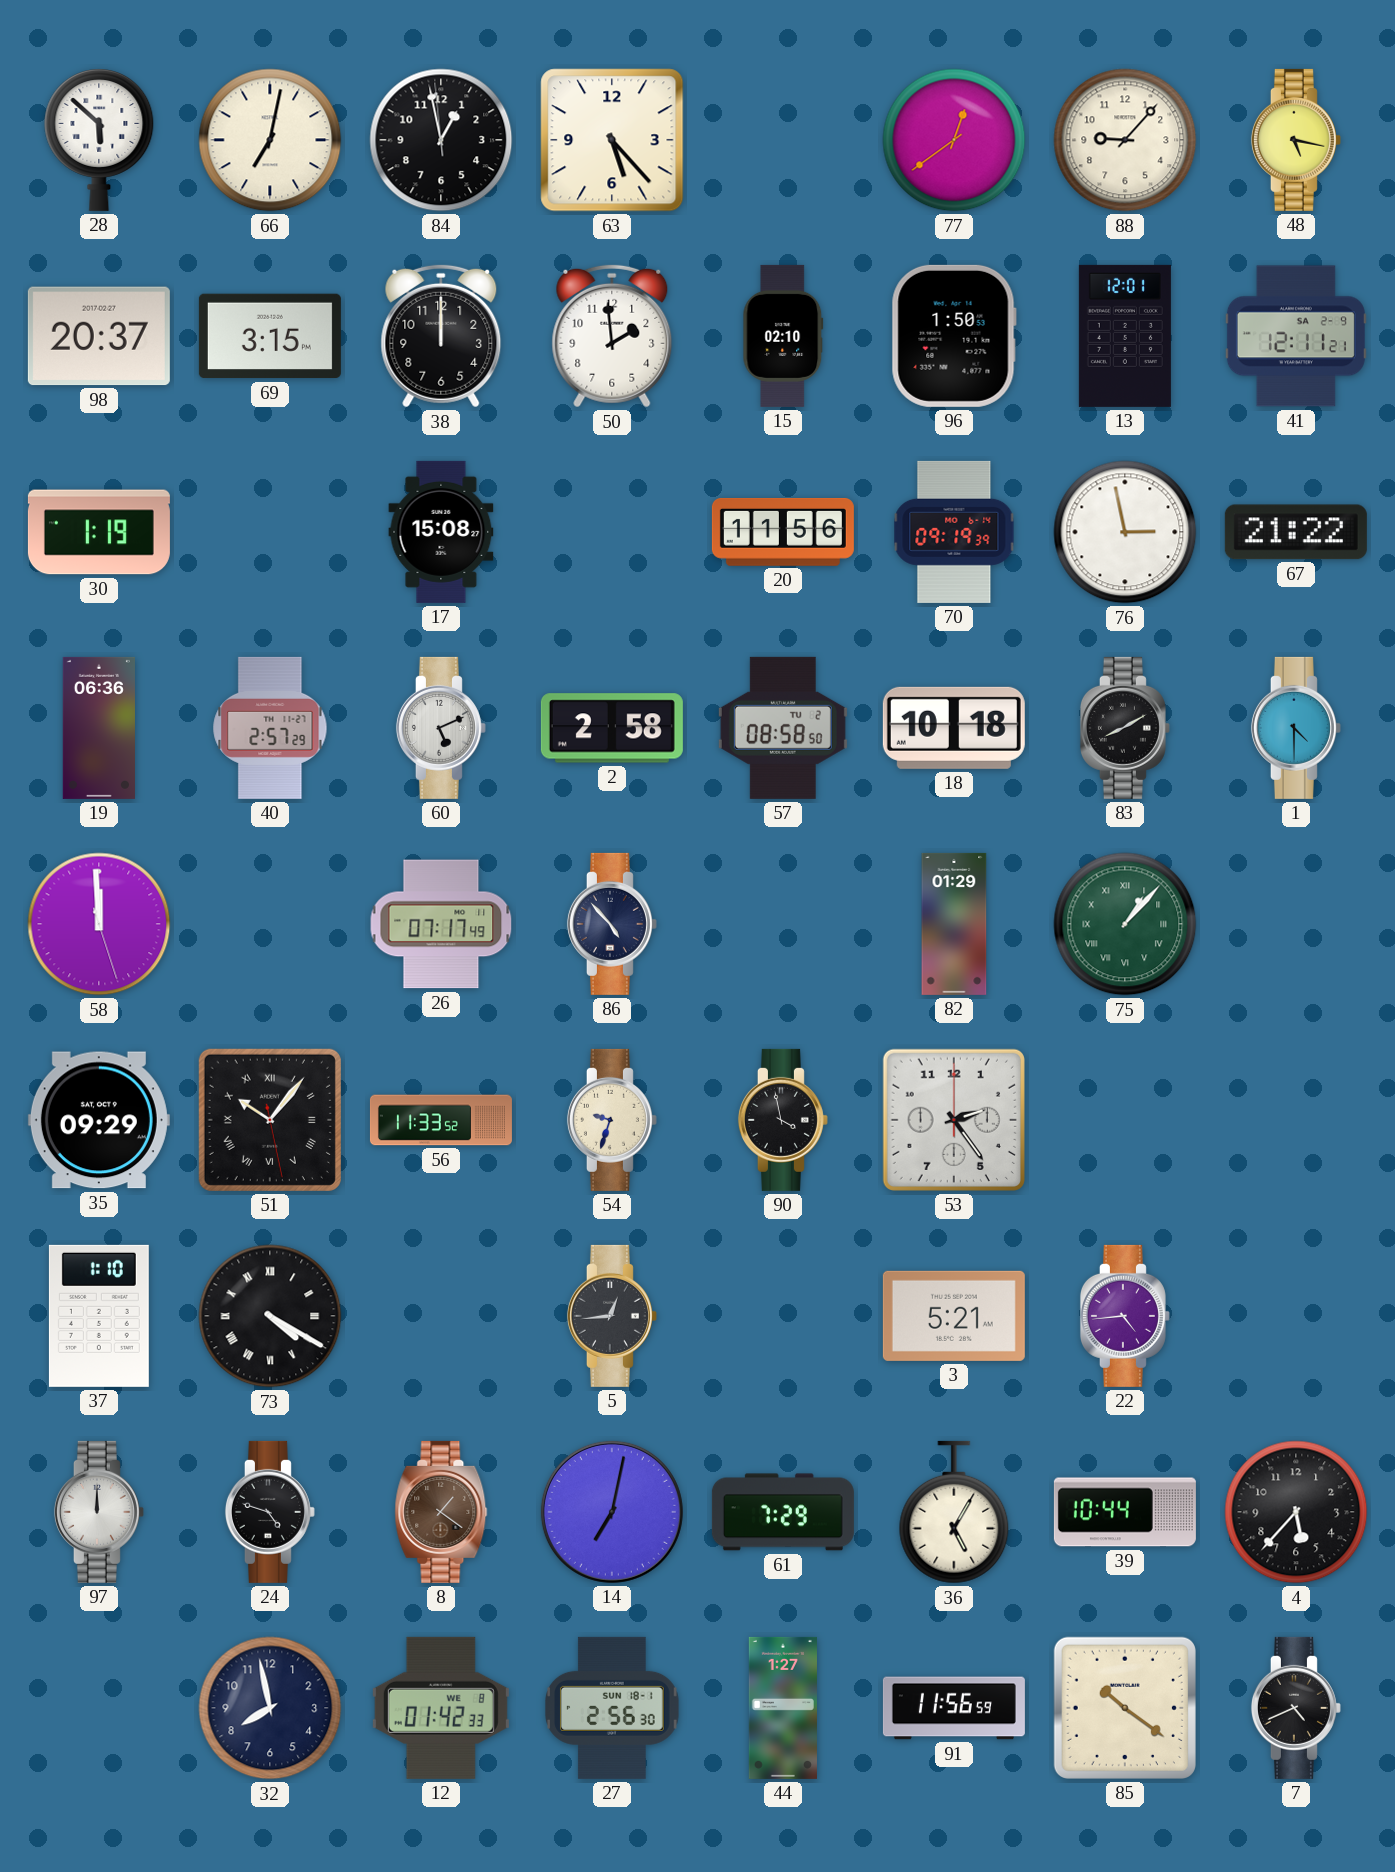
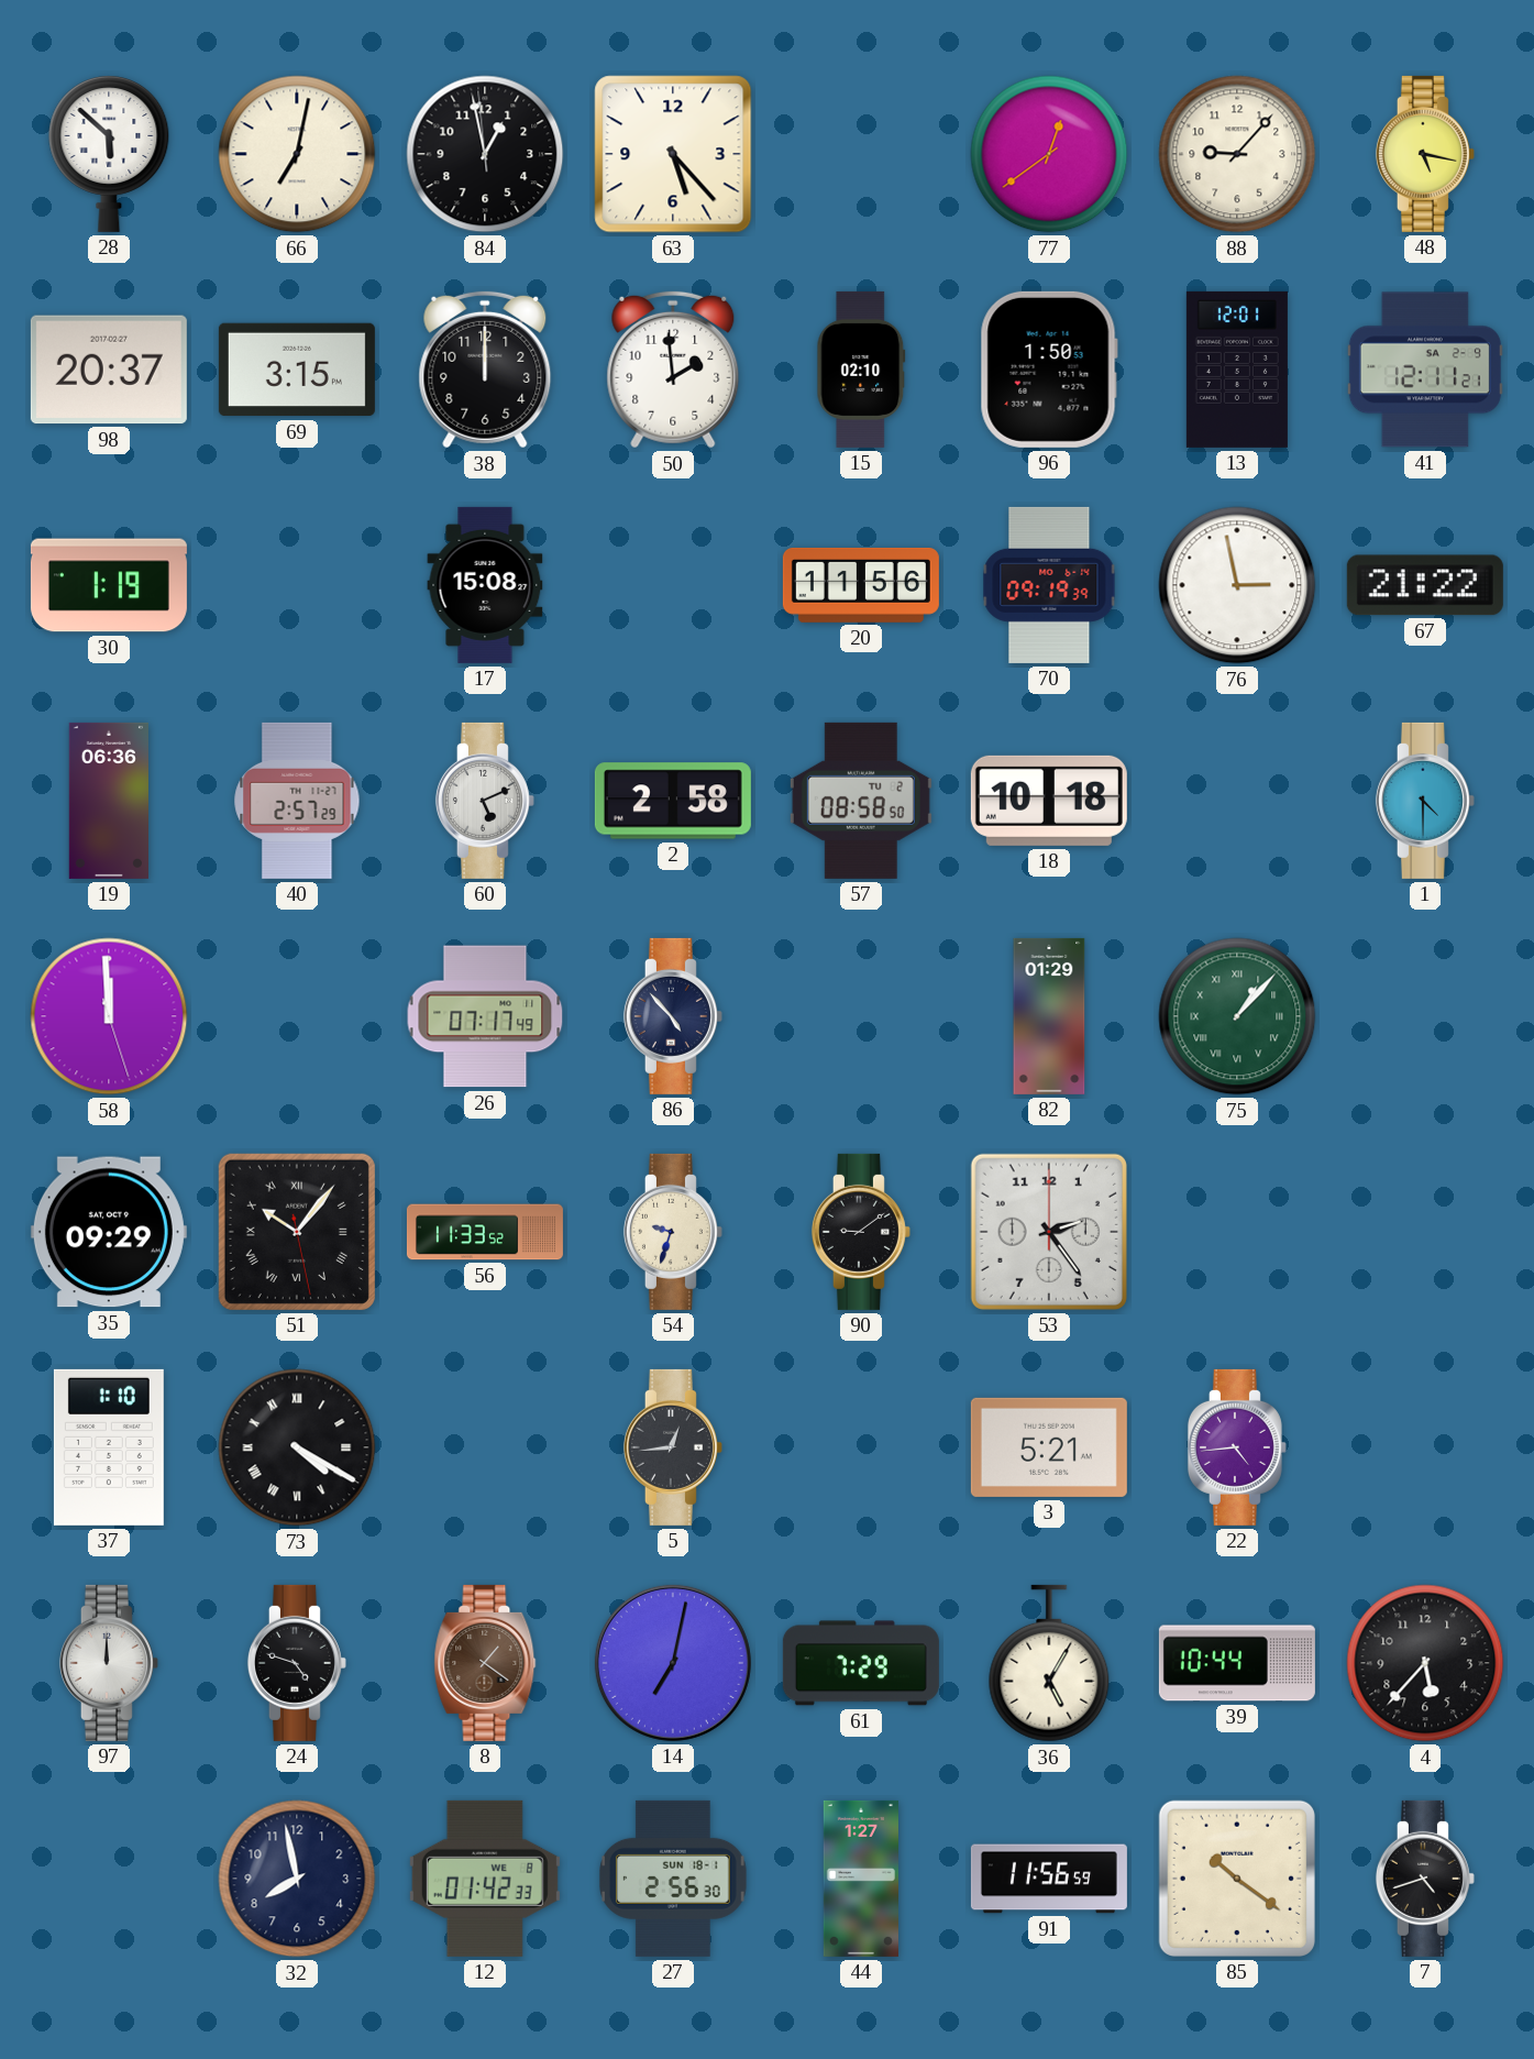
83: 8:10 -> none (1125, 728)
90: 3:58 -> 9:09 (861, 1232)
7: 4:41 -> 4:42 (1425, 1879)
